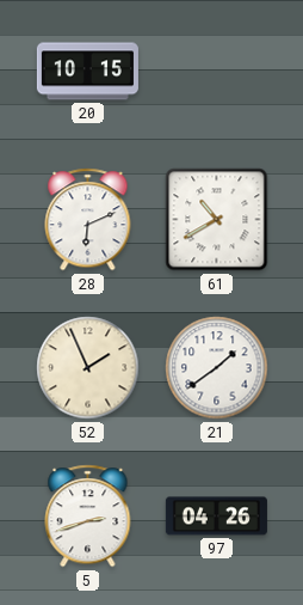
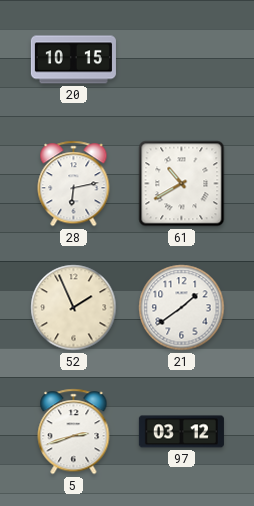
28: 6:11 -> 6:13 (74, 184)
97: 04:26 -> 03:12 (181, 432)
